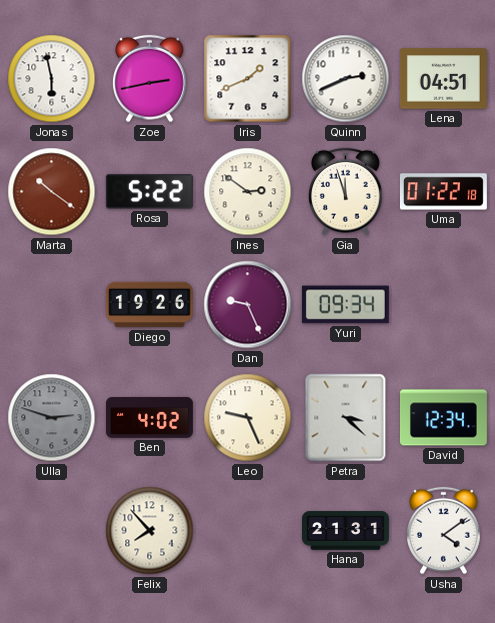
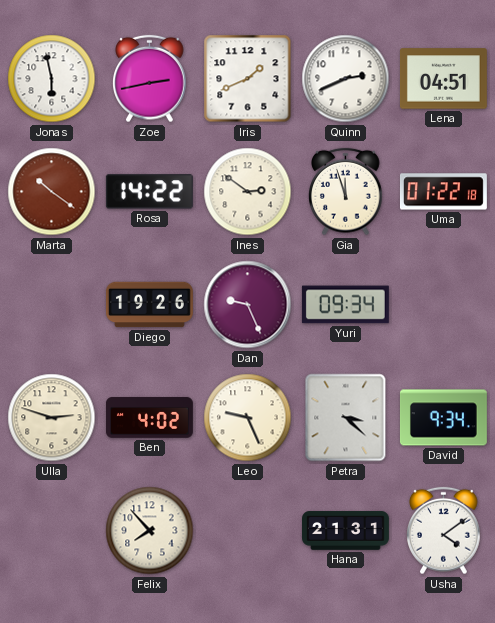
Rosa: 5:22 -> 14:22 (149, 192)
Ulla dial: grey -> cream (52, 418)
David: 12:34 -> 9:34 (443, 418)
